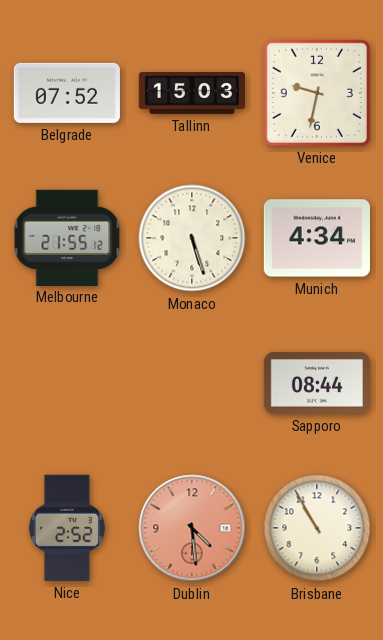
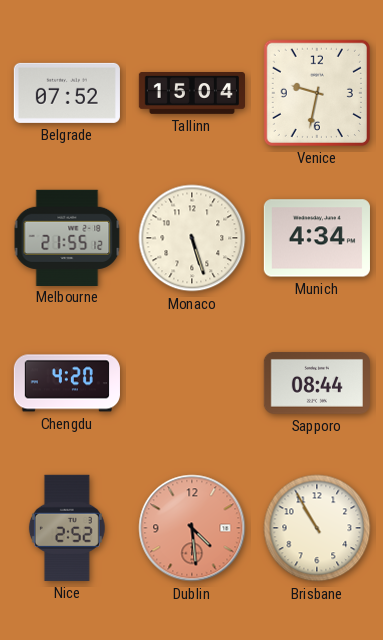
Tallinn: 15:03 -> 15:04 (191, 93)
Chengdu: none -> 4:20 (67, 383)
